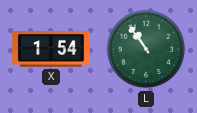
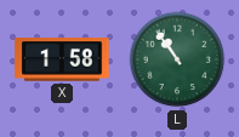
X: 1:54 -> 1:58 (62, 59)
